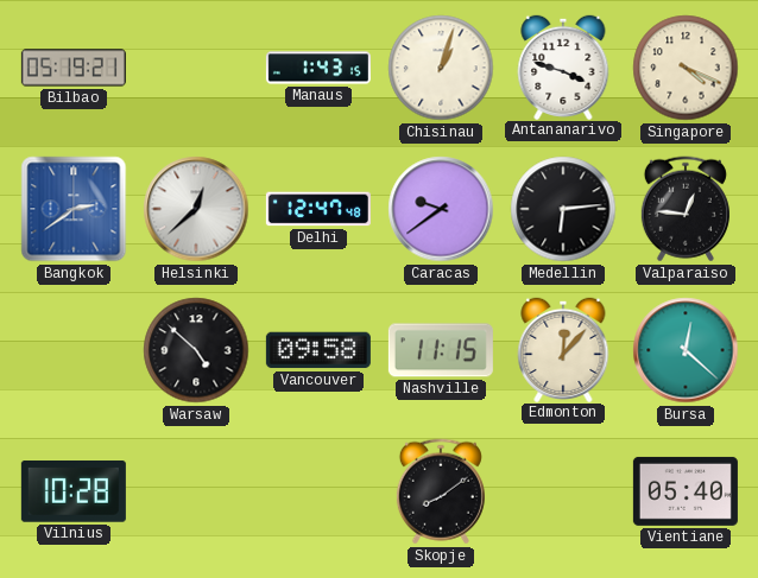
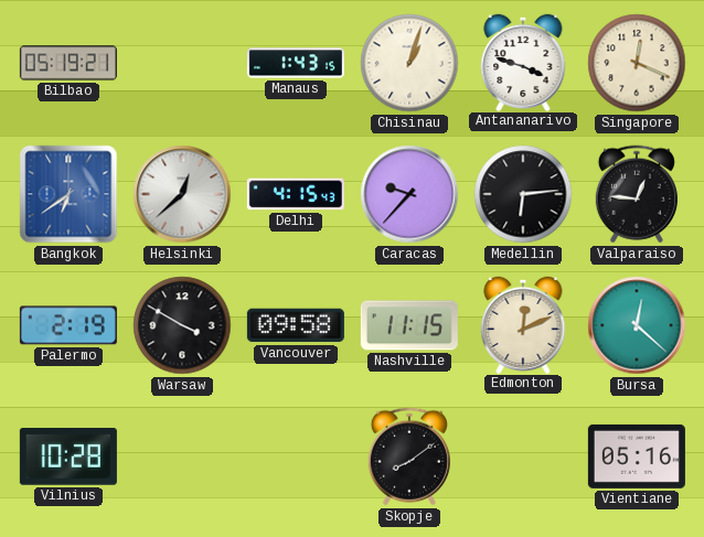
Singapore: 4:19 -> 12:19 (637, 63)
Bangkok: 2:39 -> 6:39 (68, 194)
Delhi: 12:47 -> 4:15 (296, 194)
Caracas: 9:39 -> 9:37 (409, 194)
Palermo: none -> 2:19 (68, 325)
Warsaw: 4:52 -> 3:50 (182, 325)
Edmonton: 12:07 -> 12:11 (523, 324)
Vientiane: 05:40 -> 05:16 (637, 457)
